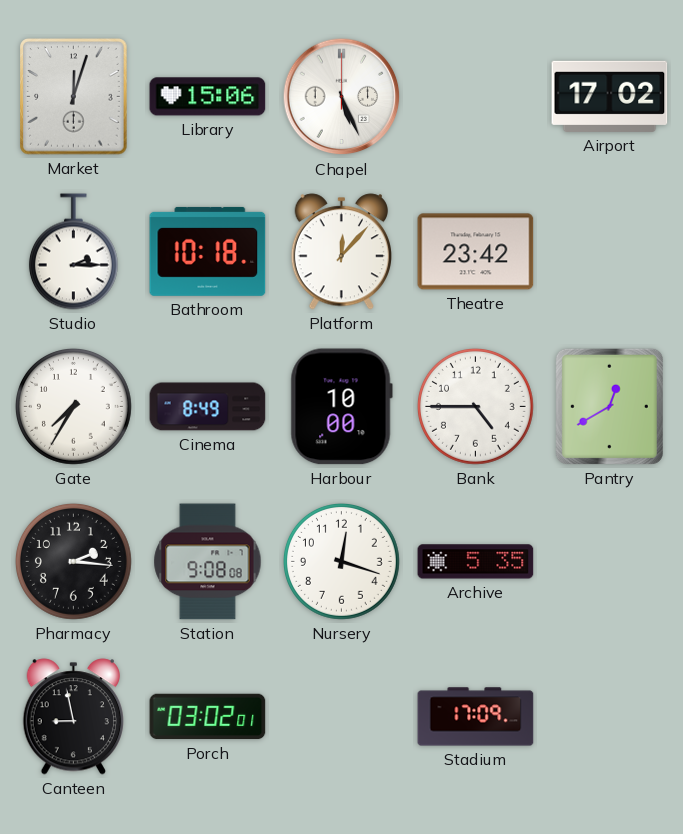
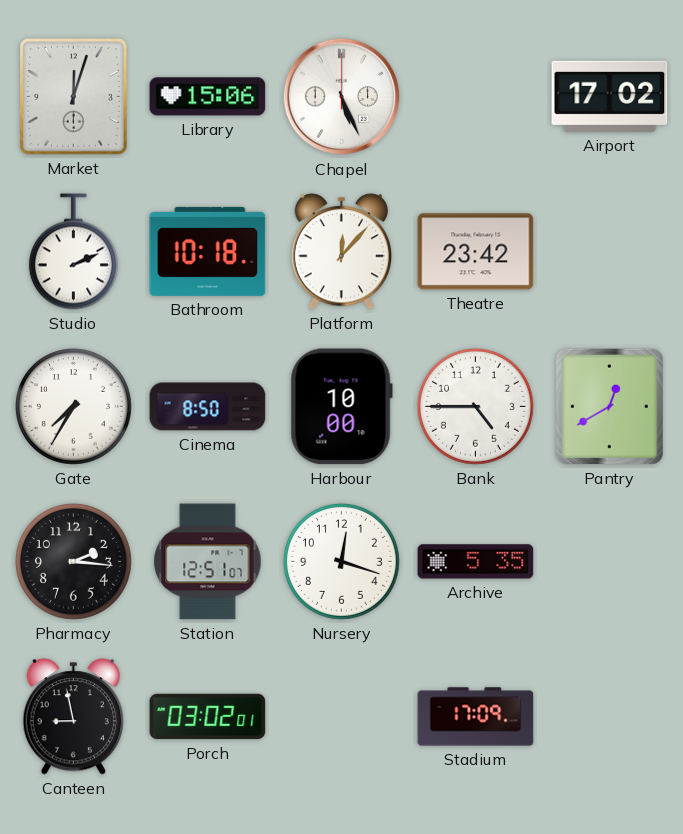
Studio: 2:15 -> 2:11 (73, 252)
Cinema: 8:49 -> 8:50 (208, 407)
Station: 9:08 -> 12:51 (208, 562)
